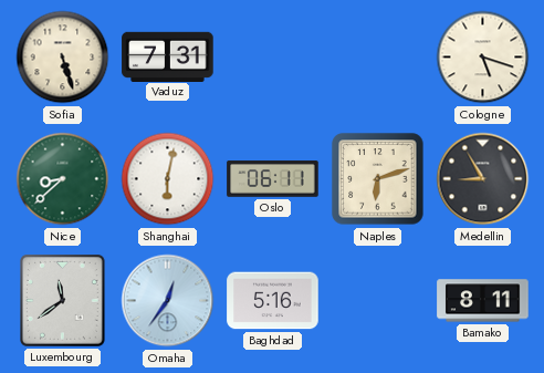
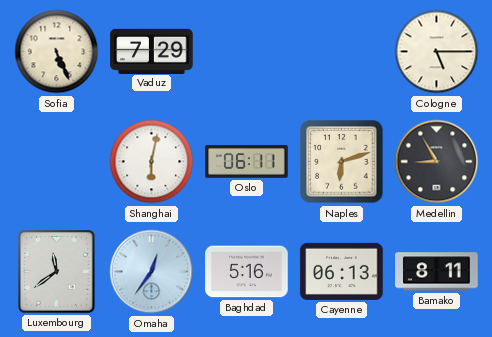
Sofia: 5:27 -> 5:26 (57, 52)
Vaduz: 7:31 -> 7:29 (152, 51)
Cologne: 5:18 -> 5:15 (437, 52)
Nice: 8:38 -> none (63, 179)
Cayenne: none -> 06:13 (342, 271)
